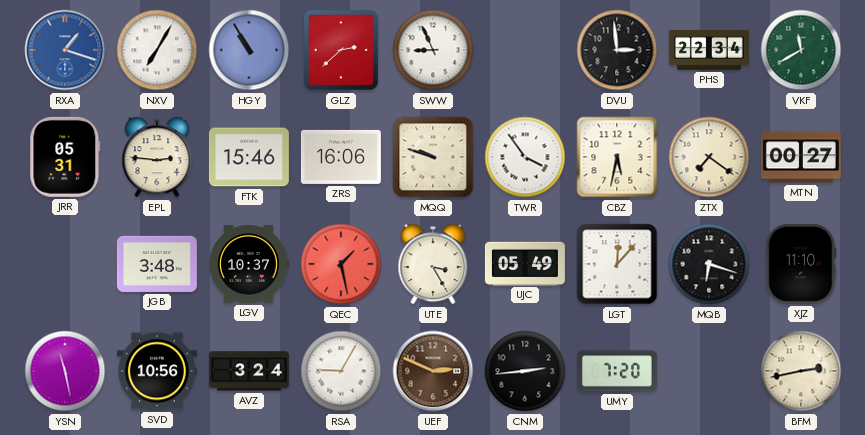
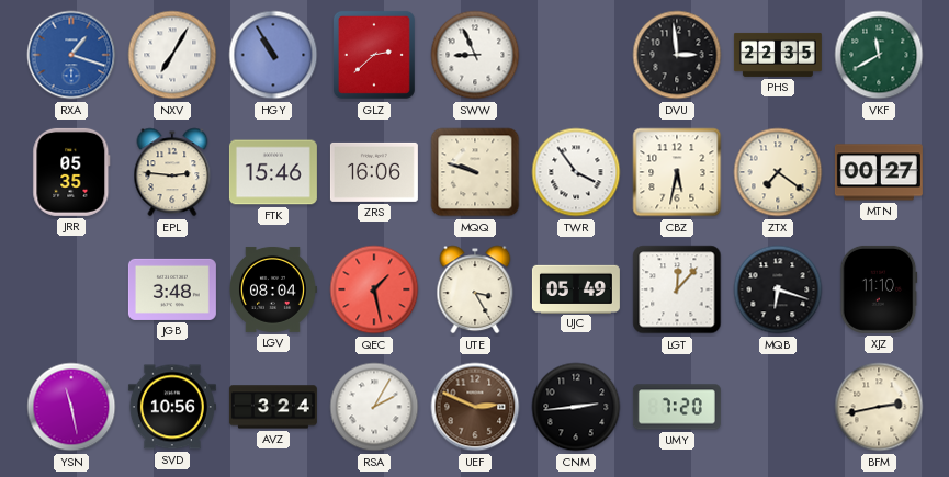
PHS: 22:34 -> 22:35 (778, 55)
JRR: 05:31 -> 05:35 (71, 172)
LGV: 10:37 -> 08:04 (273, 289)
RSA: 9:05 -> 2:05 (374, 407)
